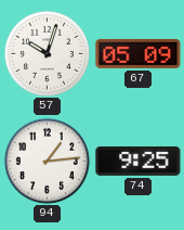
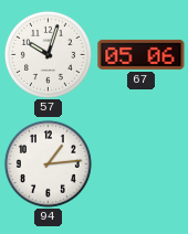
67: 05:09 -> 05:06 (142, 54)
74: 9:25 -> none (139, 161)
